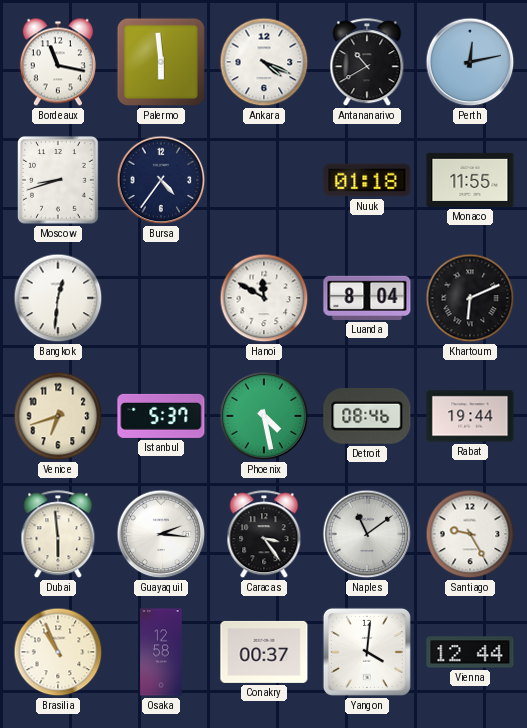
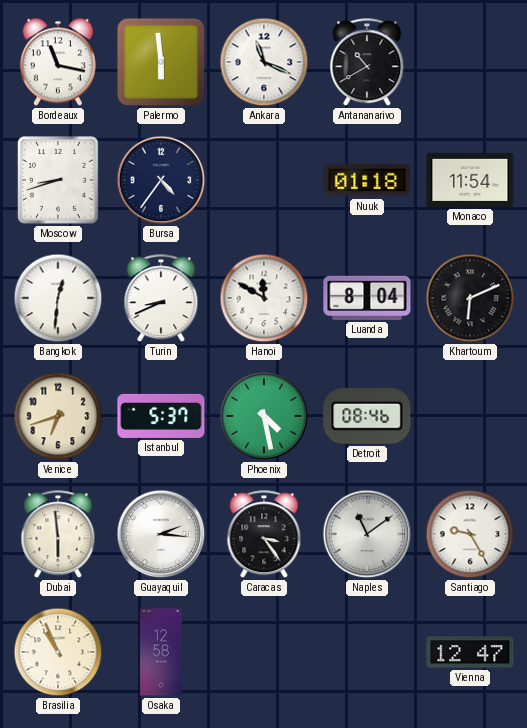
Ankara: 4:19 -> 11:19 (264, 62)
Perth: 12:13 -> none (470, 62)
Monaco: 11:55 -> 11:54 (470, 180)
Turin: none -> 8:41 (161, 299)
Rabat: 19:44 -> none (470, 416)
Conakry: 00:37 -> none (264, 652)
Yangon: 4:01 -> none (367, 652)
Vienna: 12:44 -> 12:47 (470, 652)
